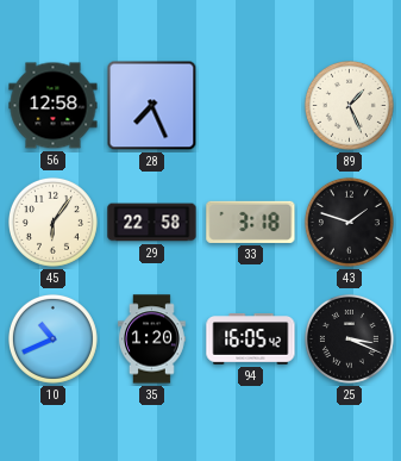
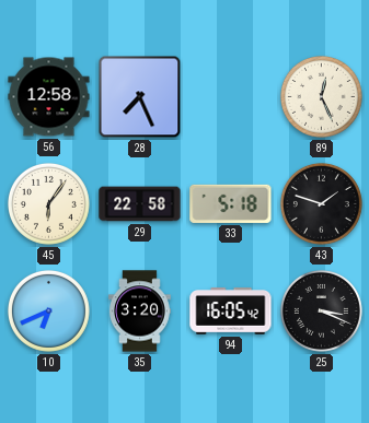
89: 1:26 -> 12:26 (321, 96)
33: 3:18 -> 5:18 (231, 203)
10: 10:41 -> 6:41 (48, 310)
35: 1:20 -> 3:20 (140, 312)
